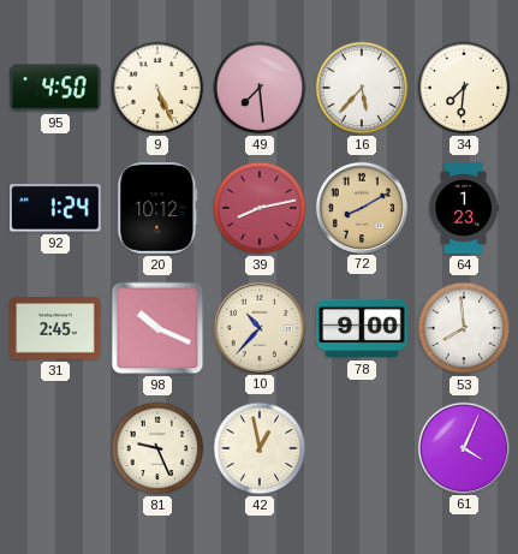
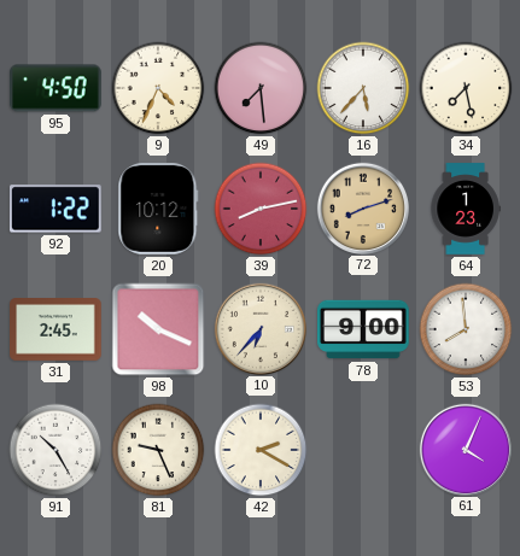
9: 5:26 -> 4:34 (158, 88)
34: 7:31 -> 7:28 (466, 88)
92: 1:24 -> 1:22 (55, 209)
72: 8:10 -> 8:12 (362, 207)
10: 10:37 -> 6:37 (259, 328)
91: none -> 10:25 (55, 450)
42: 12:58 -> 2:20 (261, 450)
